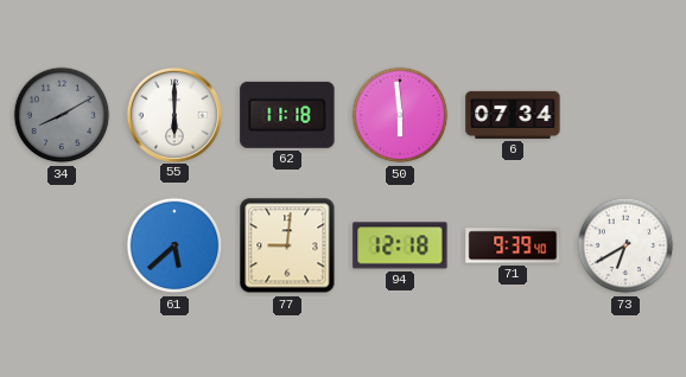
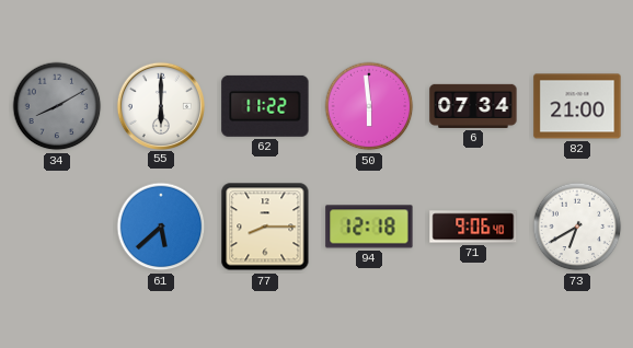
62: 11:18 -> 11:22 (265, 106)
82: none -> 21:00 (577, 106)
77: 9:01 -> 8:15 (265, 227)
71: 9:39 -> 9:06 (473, 227)
